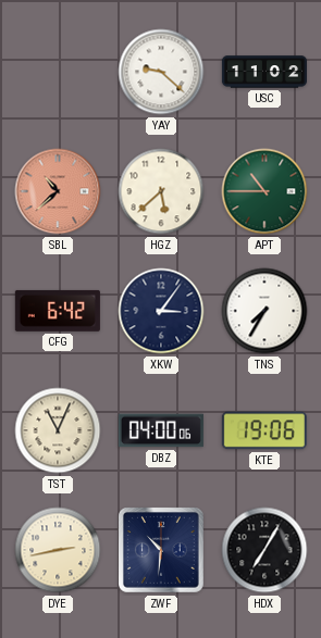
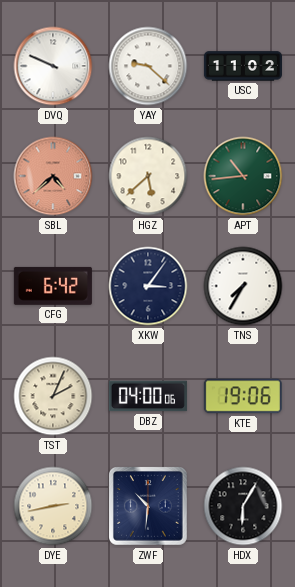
DVQ: none -> 9:49 (53, 66)
SBL: 10:38 -> 4:38 (53, 176)
APT: 10:45 -> 10:44 (243, 176)
TST: 11:04 -> 2:04 (53, 396)
HDX: 7:05 -> 6:05 (243, 506)
